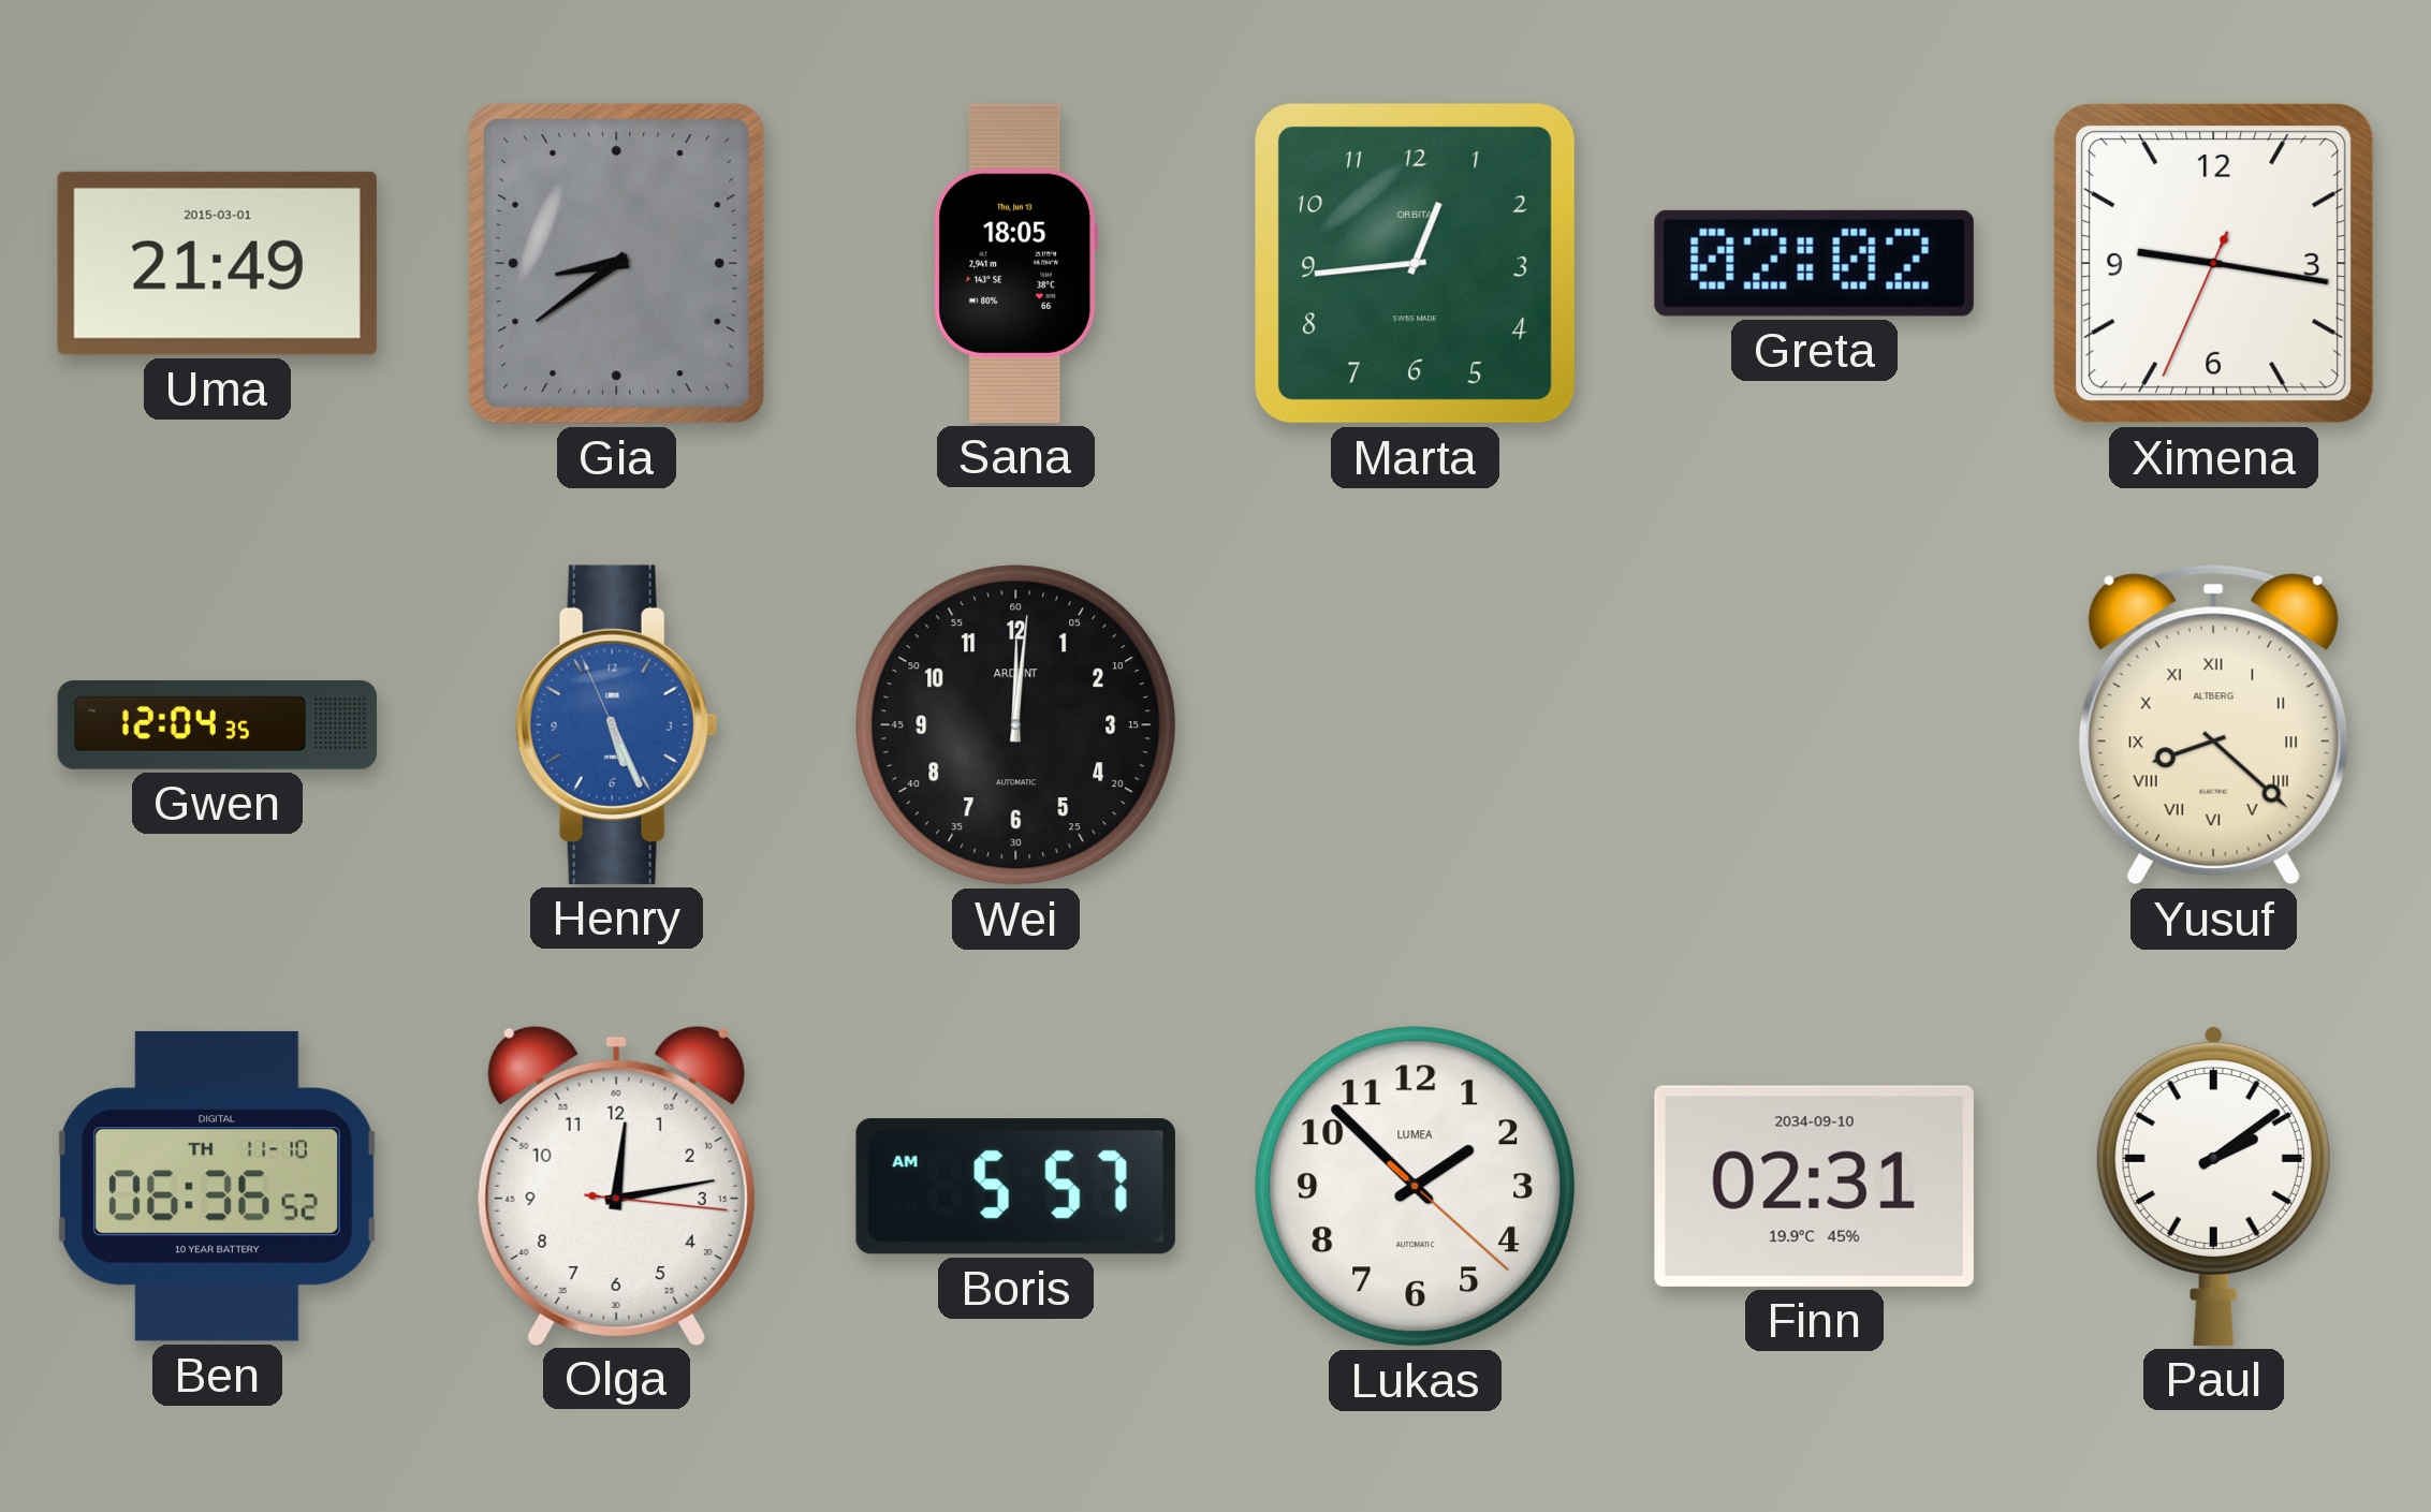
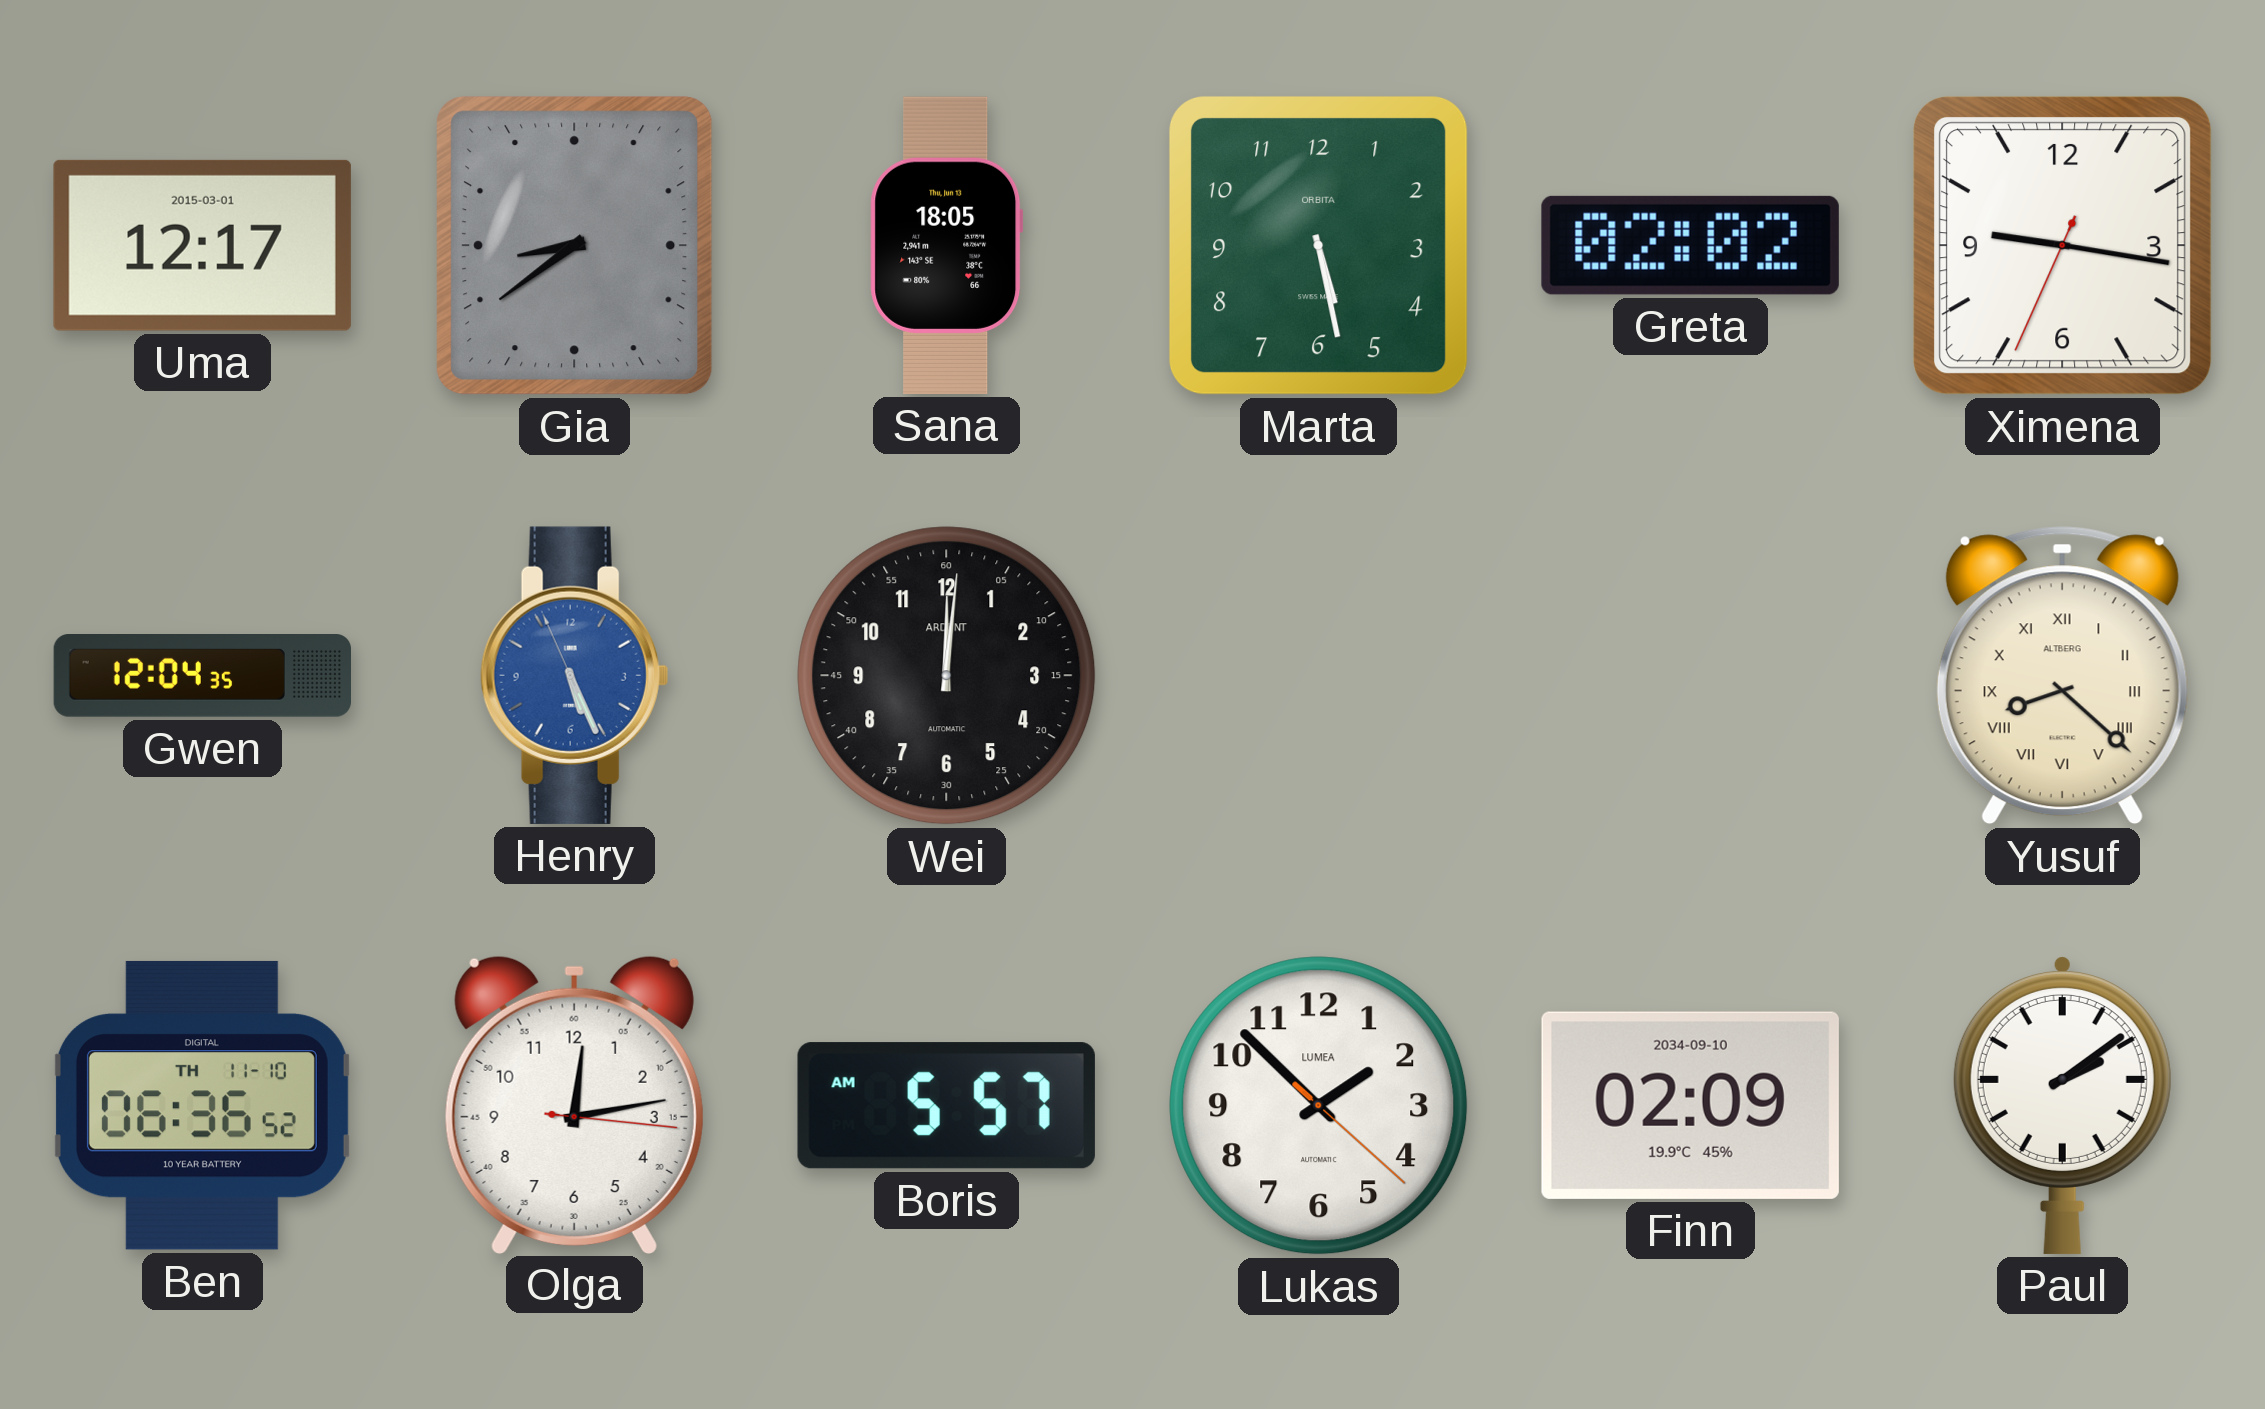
Uma: 21:49 -> 12:17 (202, 245)
Marta: 12:44 -> 5:28 (1318, 245)
Finn: 02:31 -> 02:09 (1690, 1105)
